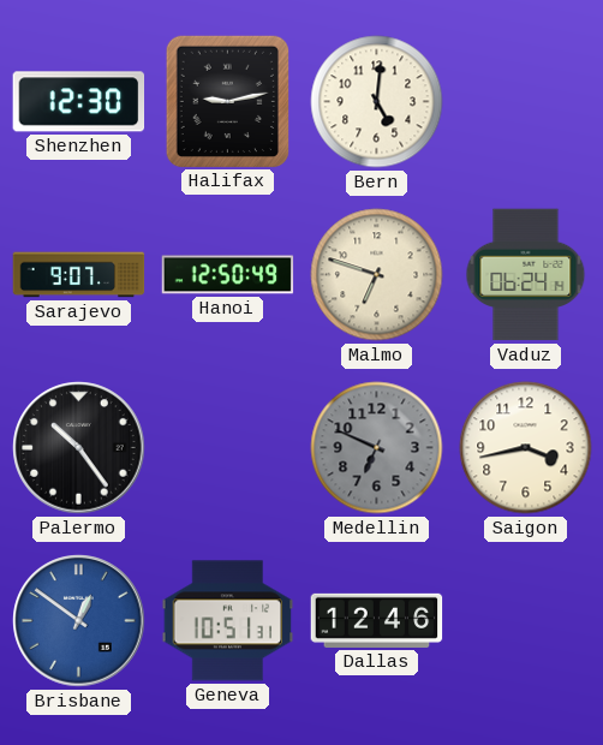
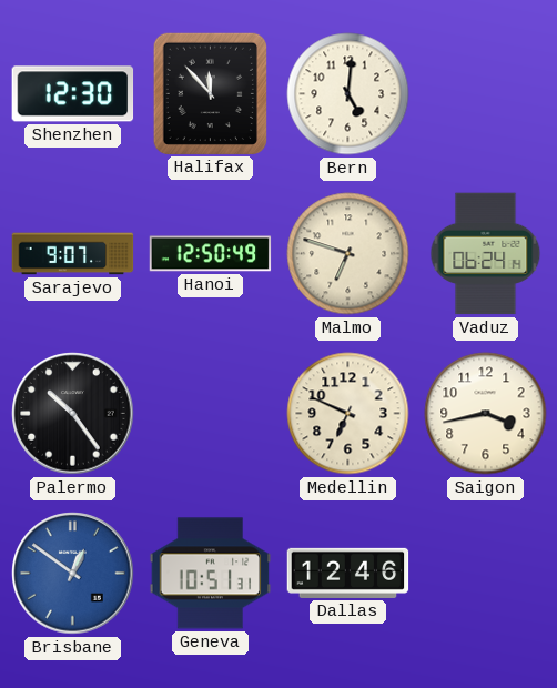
Halifax: 9:13 -> 11:53 (210, 93)
Medellin dial: grey -> cream (348, 414)
